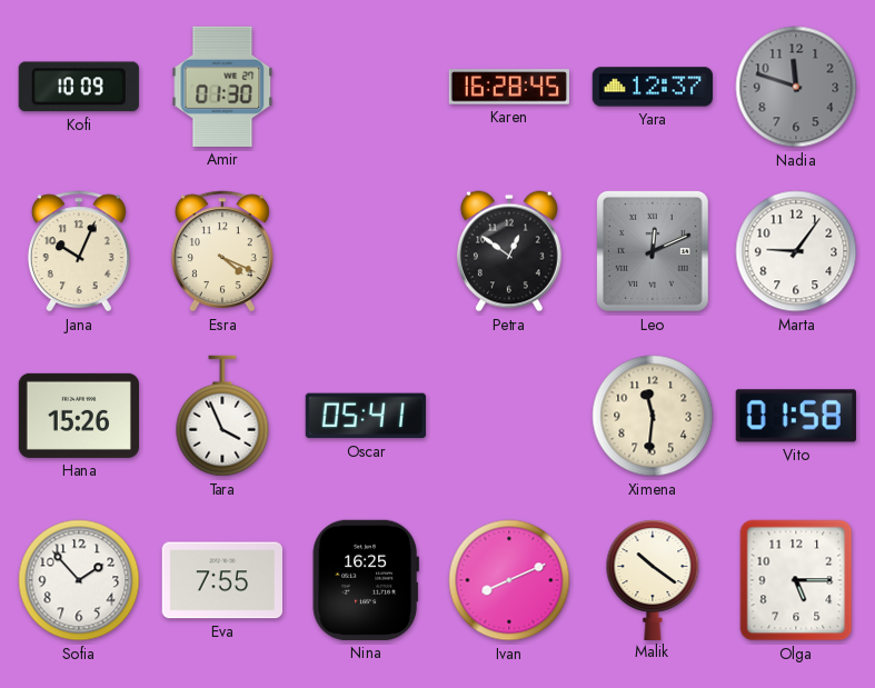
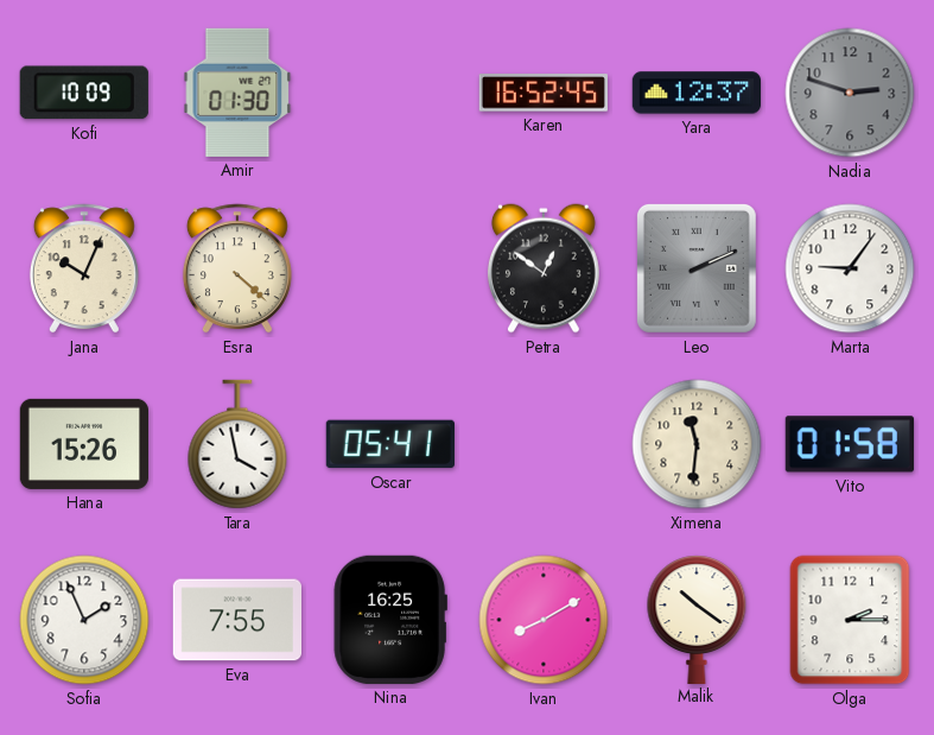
Karen: 16:28 -> 16:52 (542, 93)
Nadia: 11:48 -> 2:48 (850, 93)
Esra: 4:19 -> 4:22 (237, 268)
Leo: 12:11 -> 2:11 (697, 268)
Tara: 3:56 -> 3:58 (237, 444)
Sofia: 1:53 -> 1:56 (84, 620)
Ivan: 8:11 -> 8:10 (544, 620)
Olga: 5:15 -> 2:15 (850, 620)
